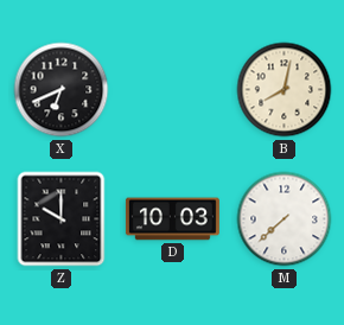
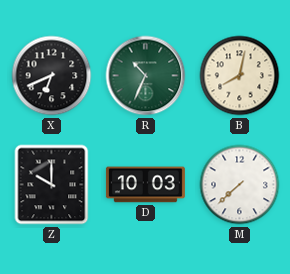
R: none -> 10:34 (146, 76)
